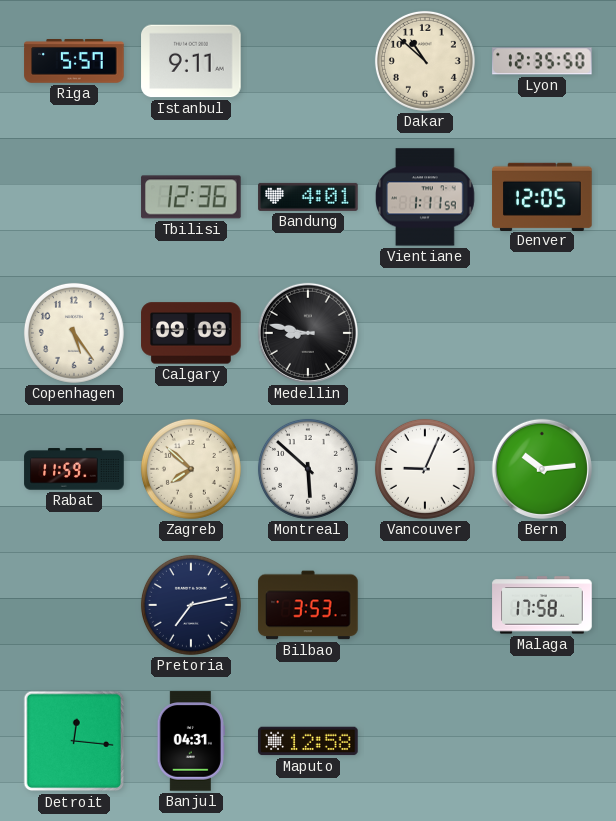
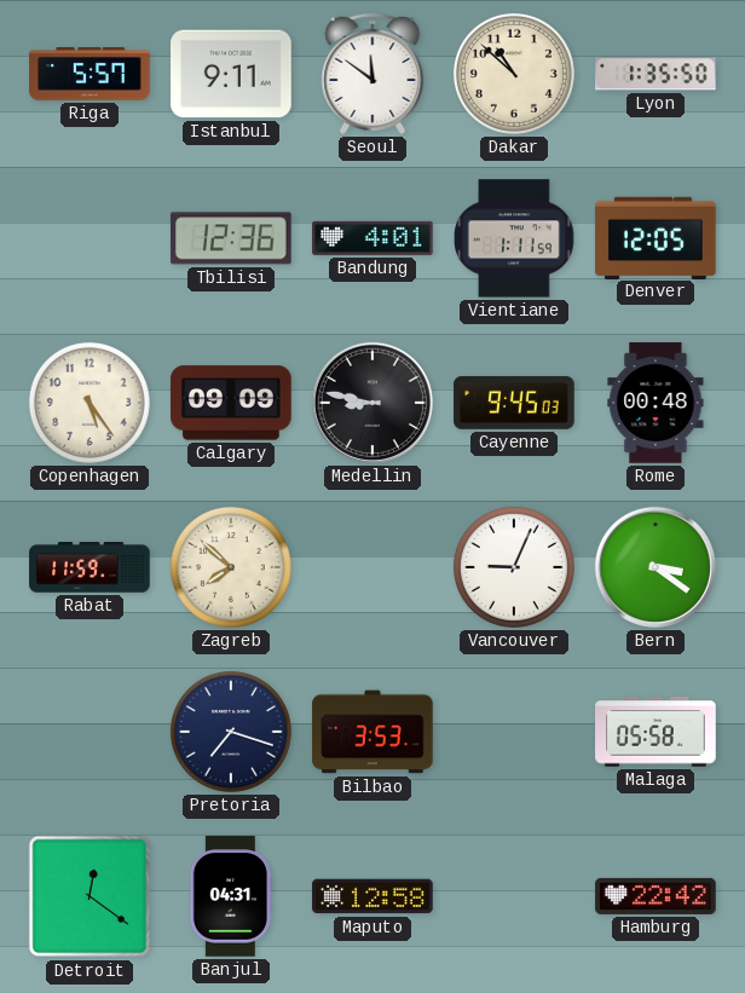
Seoul: none -> 11:51 (372, 74)
Lyon: 12:35 -> 1:35 (656, 74)
Cayenne: none -> 9:45 (514, 403)
Rome: none -> 00:48 (656, 403)
Montreal: 5:52 -> none (308, 469)
Bern: 10:14 -> 3:21 (656, 567)
Pretoria: 7:13 -> 7:18 (231, 732)
Malaga: 17:58 -> 05:58 (656, 732)
Detroit: 12:16 -> 12:21 (89, 896)
Hamburg: none -> 22:42 (656, 896)
